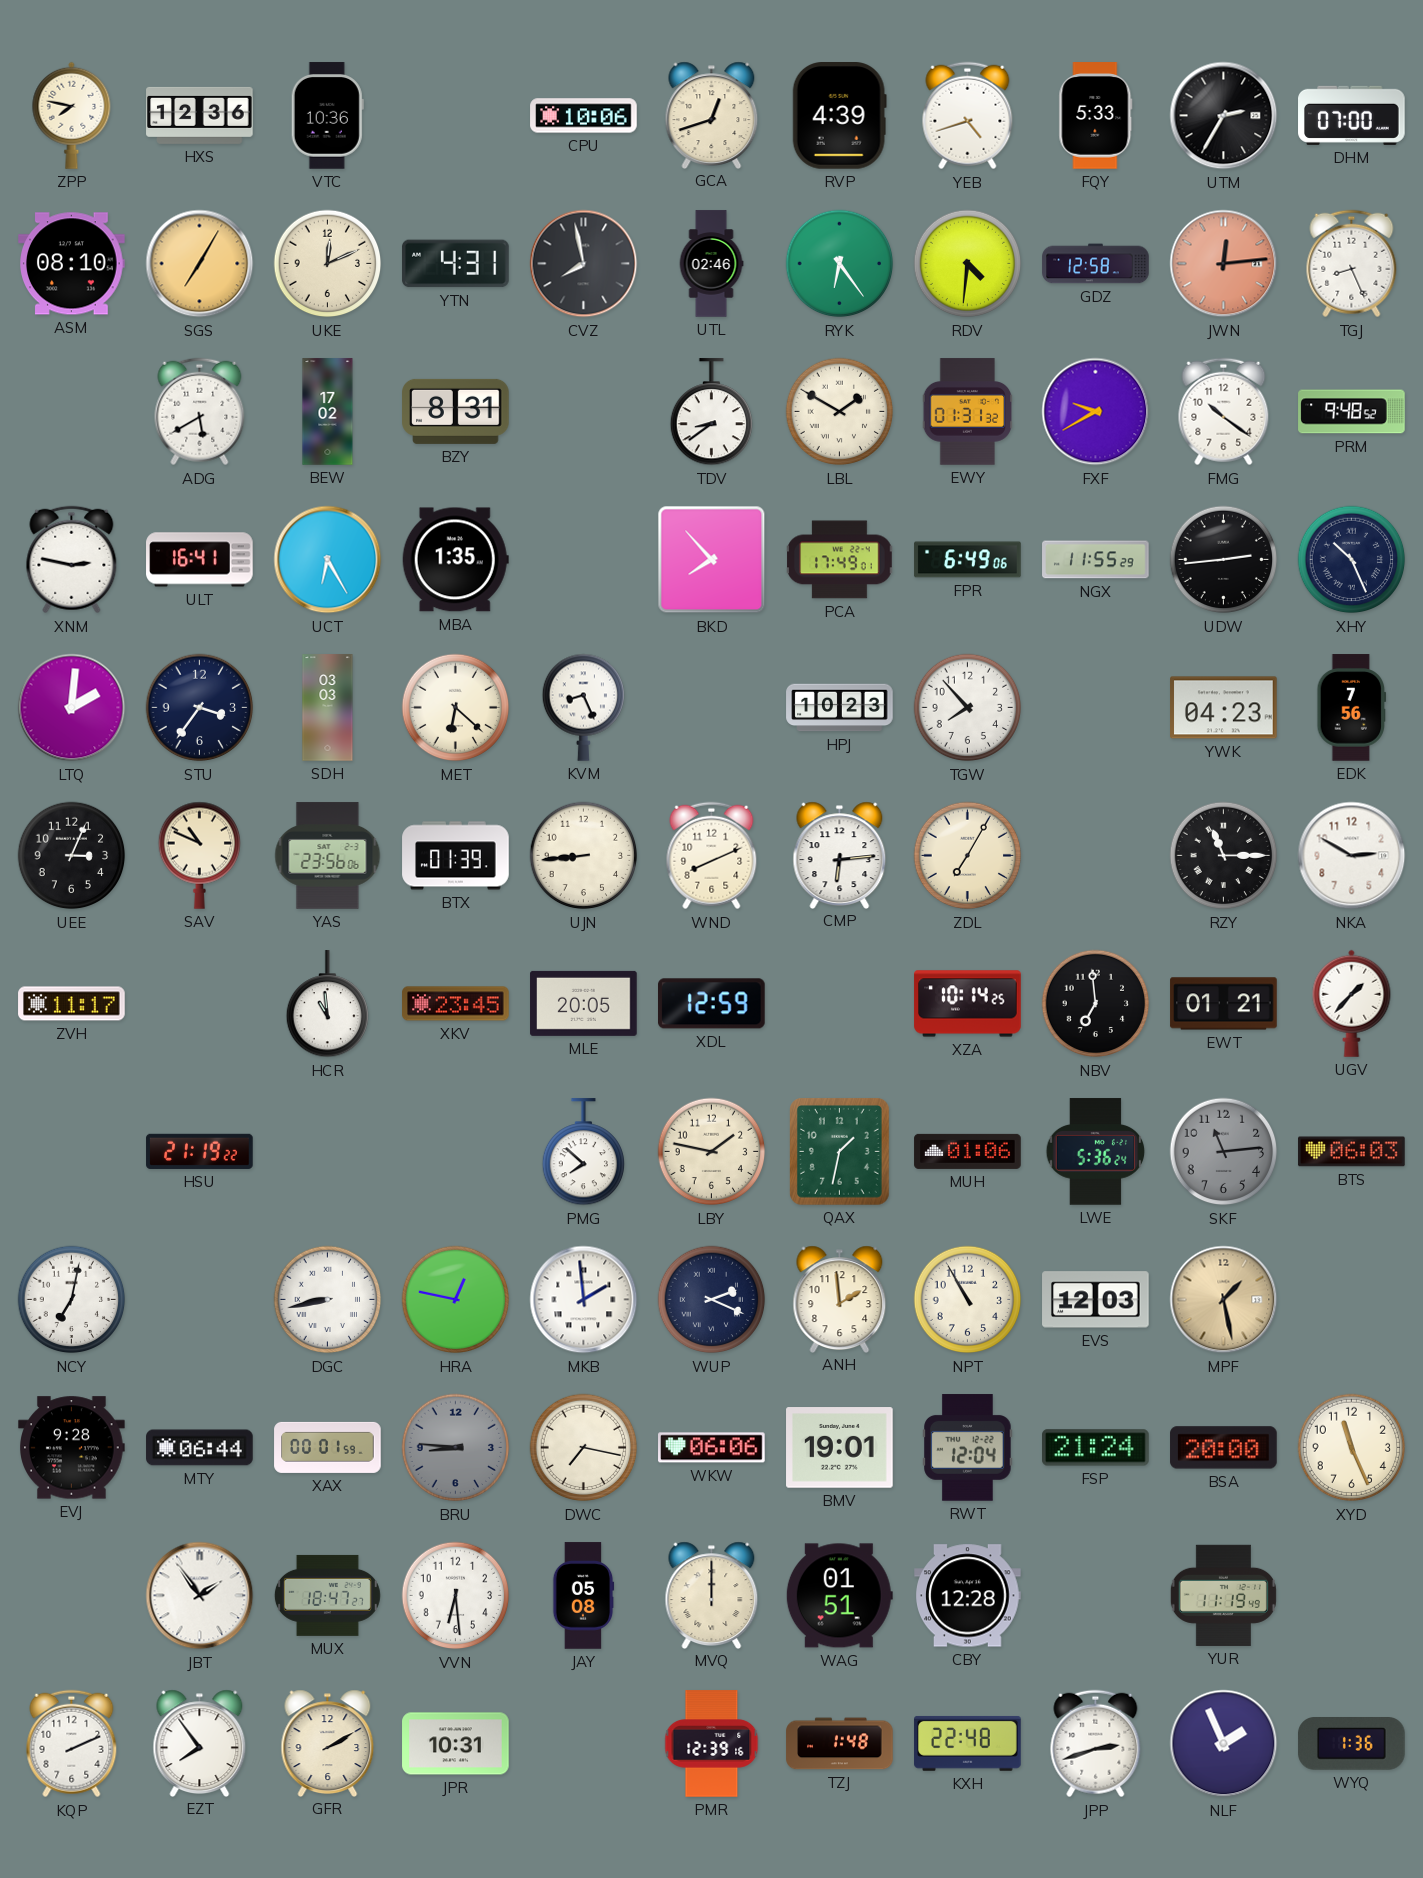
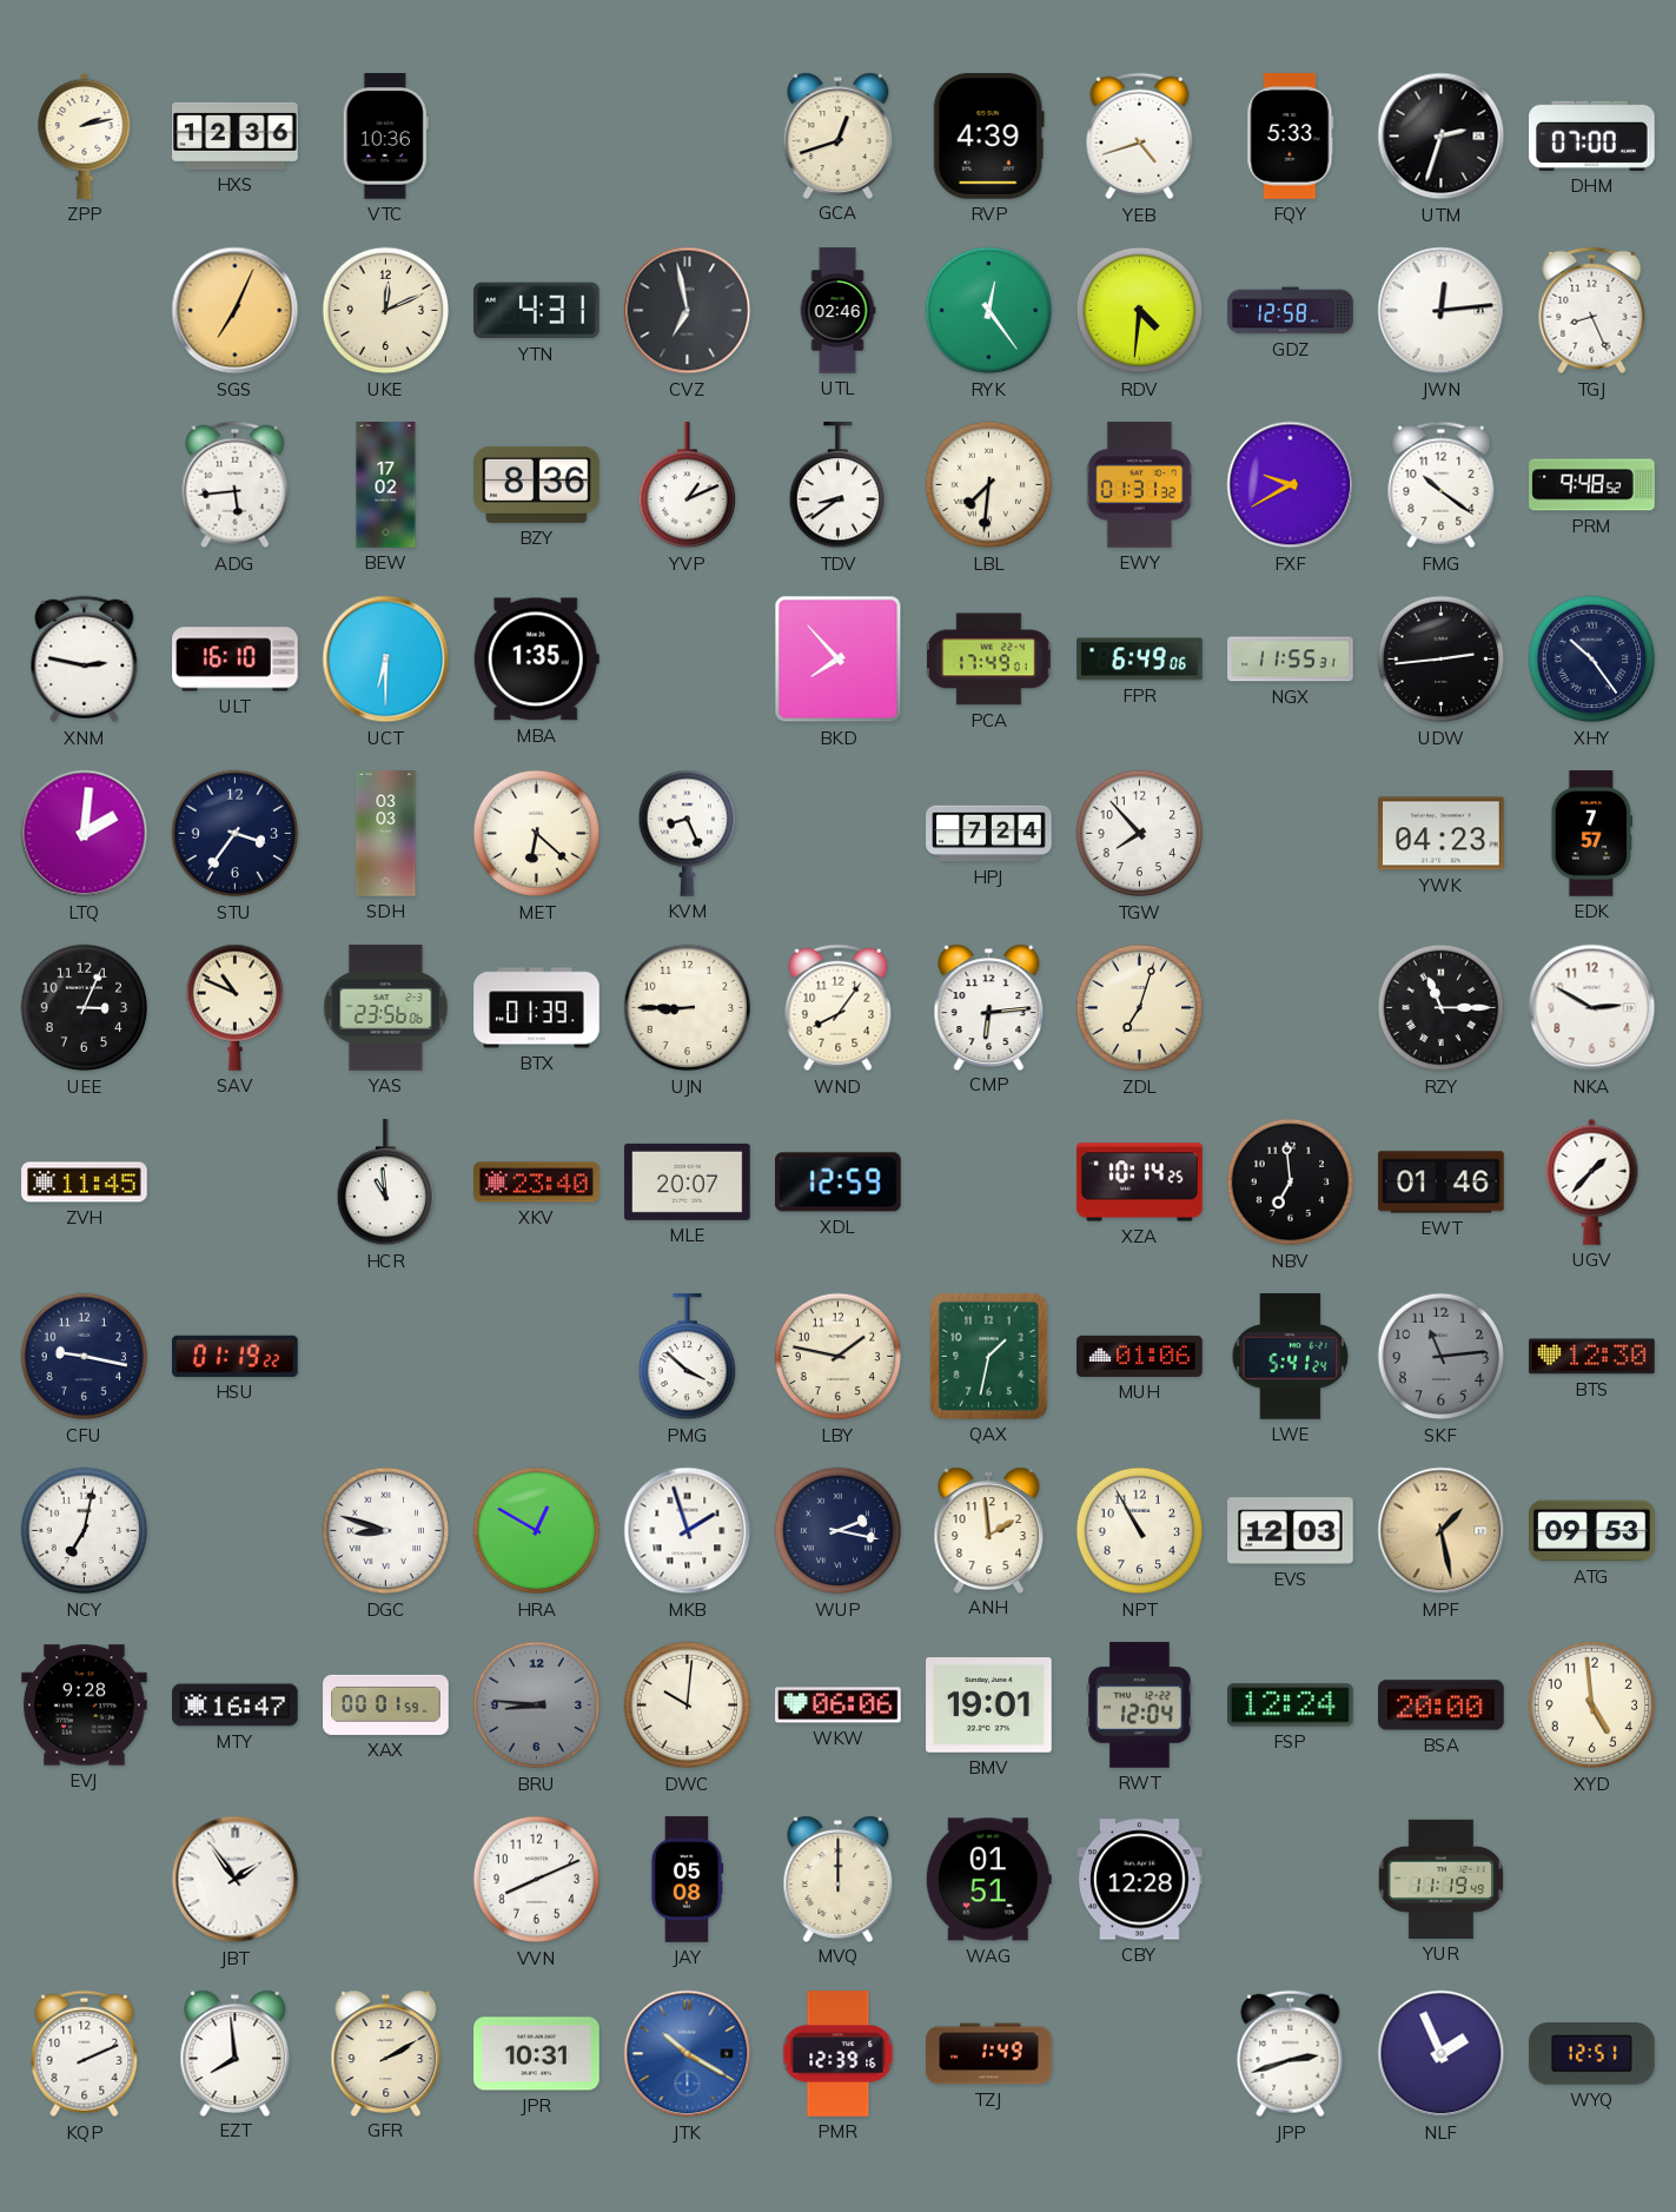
ZPP: 7:47 -> 2:13 (85, 135)
CPU: 10:06 -> none (584, 116)
UTM: 2:35 -> 2:33 (1442, 137)
ASM: 08:10 -> none (72, 264)
SGS: 7:05 -> 7:04 (236, 311)
CVZ: 7:58 -> 6:58 (688, 311)
RYK: 6:24 -> 12:24 (989, 311)
JWN dial: salmon -> white (1442, 311)
ADG: 5:40 -> 5:44 (236, 485)
BZY: 8:31 -> 8:36 (537, 484)
YVP: none -> 1:11 (687, 485)
LBL: 1:50 -> 7:31 (989, 485)
ULT: 16:41 -> 16:10 (236, 660)
UCT: 6:25 -> 6:30 (386, 660)
NGX: 11:55:29 -> 11:55:31 (1291, 660)
XHY: 10:26 -> 10:24 (1592, 660)
HPJ: 10:23 -> 7:24 (989, 834)
EDK: 7:56 -> 7:57 (1592, 834)
UJN: 8:44 -> 8:45 (688, 1008)
WND: 8:11 -> 8:06 (839, 1008)
ZDL: 7:05 -> 7:03 (1140, 1008)
ZVH: 11:17 -> 11:45 (85, 1183)
XKV: 23:45 -> 23:40 (537, 1183)
MLE: 20:05 -> 20:07 (688, 1181)
EWT: 01:21 -> 01:46 (1442, 1183)
CFU: none -> 9:17 (85, 1357)
HSU: 21:19 -> 01:19 (236, 1356)
PMG: 7:52 -> 3:52 (687, 1357)
LWE: 5:36 -> 5:41 (1291, 1357)
BTS: 06:03 -> 12:30 (1592, 1357)
DGC: 8:43 -> 8:48 (386, 1531)
HRA: 12:47 -> 12:50 (537, 1531)
MKB: 1:59 -> 1:57 (688, 1531)
WUP: 2:19 -> 2:17 (839, 1531)
ATG: none -> 09:53 (1592, 1531)
MTY: 06:44 -> 16:47 (236, 1706)
DWC: 7:17 -> 10:01 (688, 1706)
FSP: 21:24 -> 12:24 (1291, 1706)
XYD: 11:26 -> 4:59 (1592, 1706)
MUX: 18:47 -> none (327, 1595)
VVN: 6:29 -> 8:11 (537, 1880)
EZT: 7:54 -> 7:59 (236, 2053)
JTK: none -> 10:20 (688, 2054)
TZJ: 1:48 -> 1:49 (989, 2054)
KXH: 22:48 -> none (968, 1743)
WYQ: 1:36 -> 12:51 (1592, 2054)
